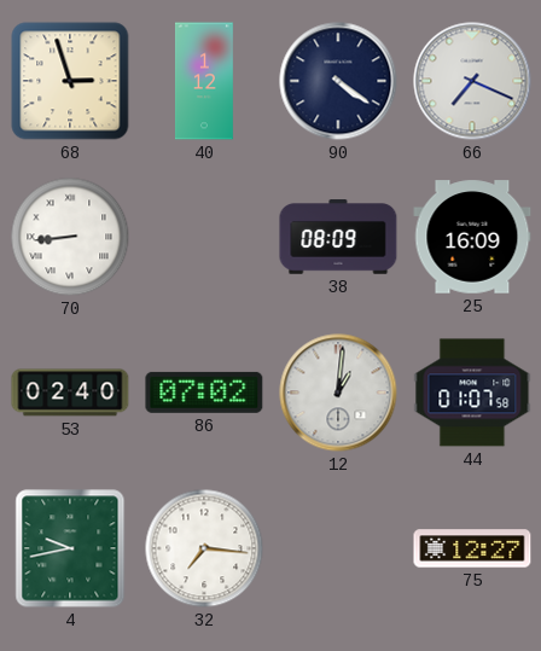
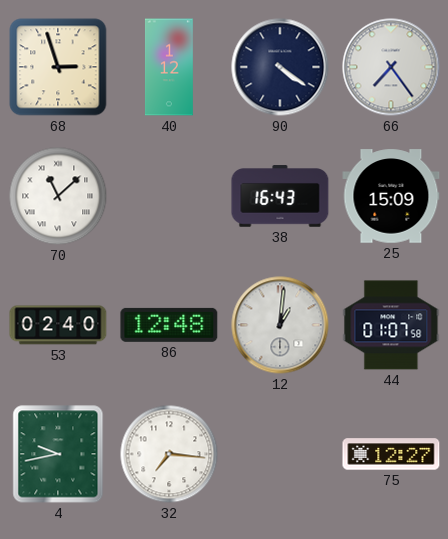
66: 7:19 -> 7:24 (391, 67)
70: 8:44 -> 11:08 (58, 196)
38: 08:09 -> 16:43 (280, 196)
25: 16:09 -> 15:09 (391, 196)
86: 07:02 -> 12:48 (169, 325)
